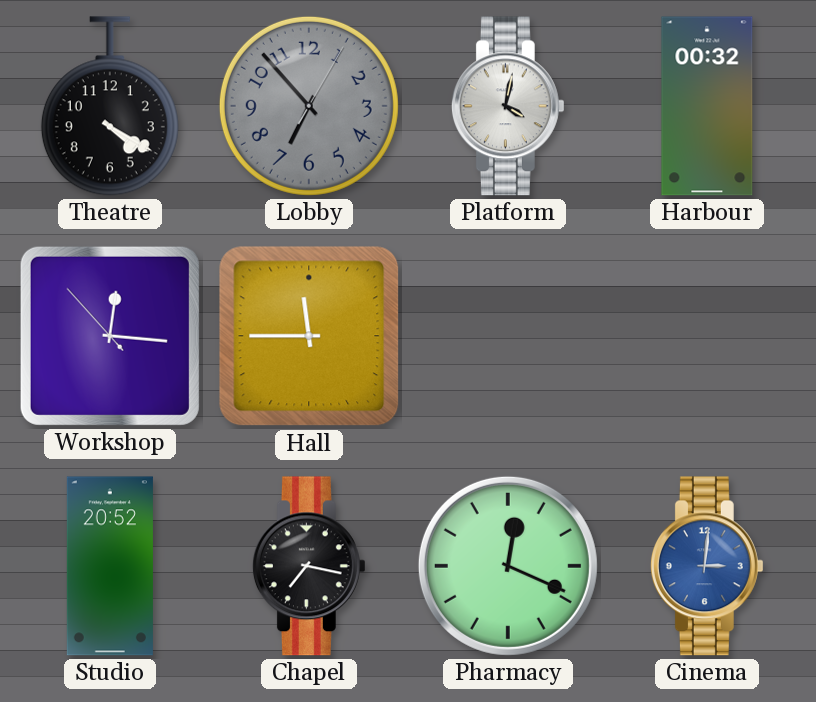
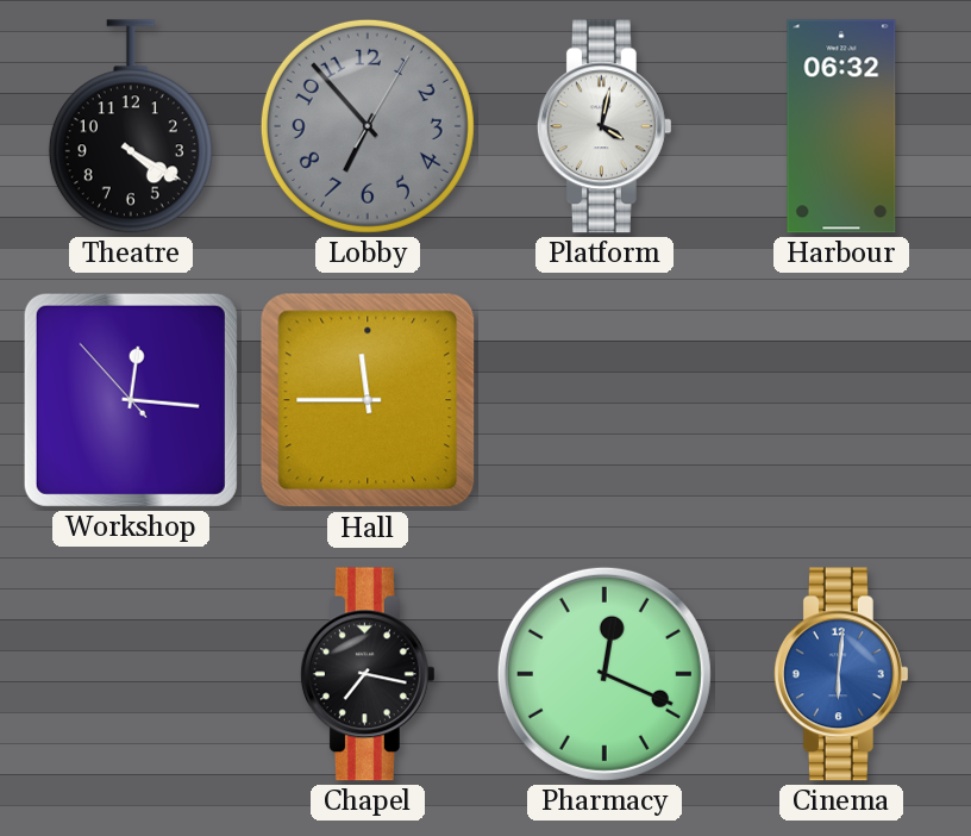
Harbour: 00:32 -> 06:32 (841, 126)
Studio: 20:52 -> none (110, 566)
Cinema: 3:01 -> 6:01 (841, 674)
